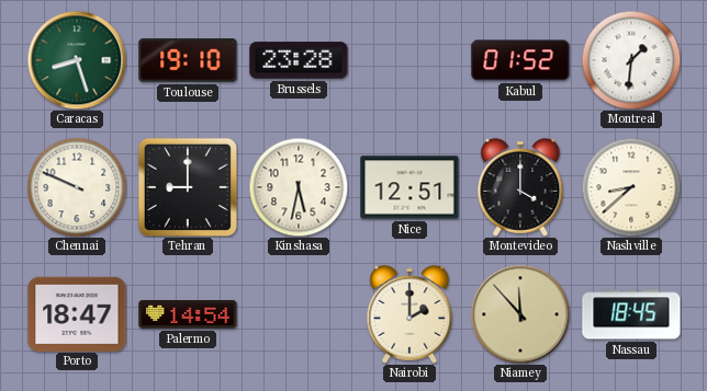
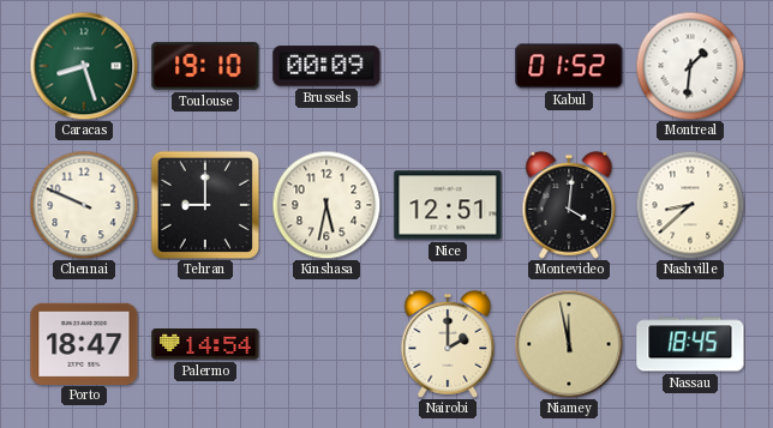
Brussels: 23:28 -> 00:09 (326, 66)
Montevideo: 4:00 -> 4:01 (569, 205)
Niamey: 11:53 -> 11:58 (569, 344)
